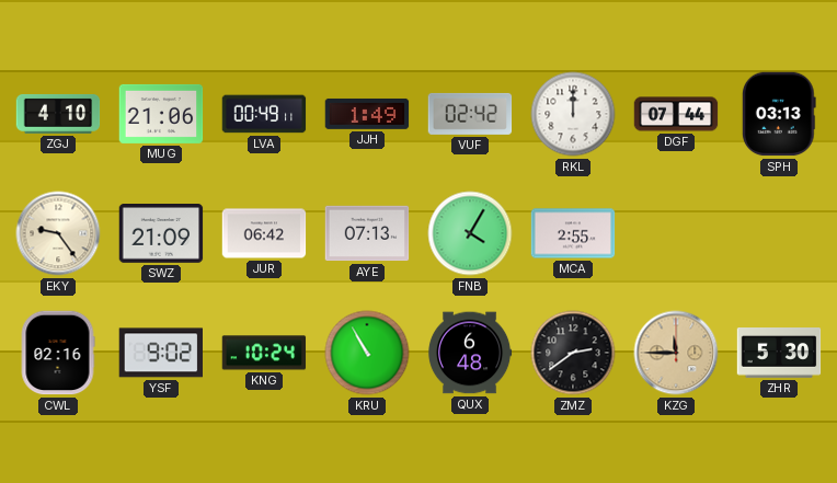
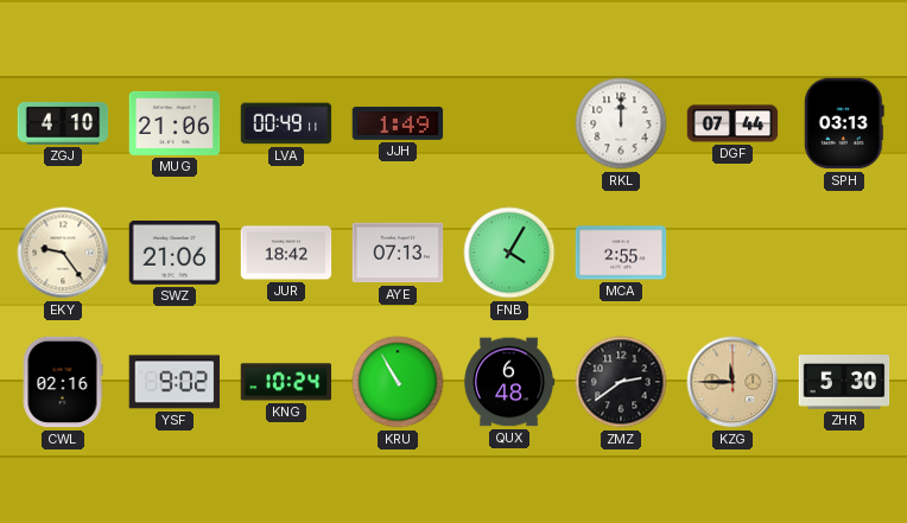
VUF: 02:42 -> none (470, 114)
SWZ: 21:09 -> 21:06 (175, 254)
JUR: 06:42 -> 18:42 (286, 253)
